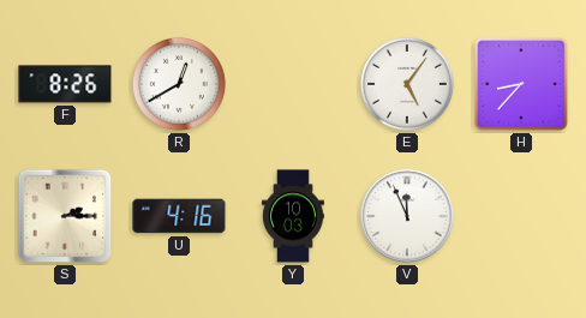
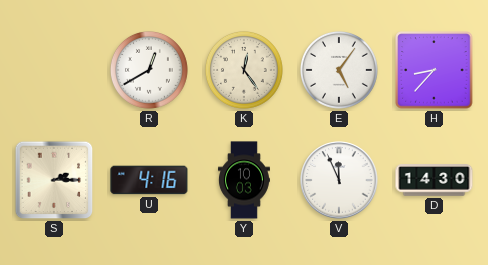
F: 8:26 -> none (65, 84)
K: none -> 12:24 (244, 70)
D: none -> 14:30 (434, 180)
